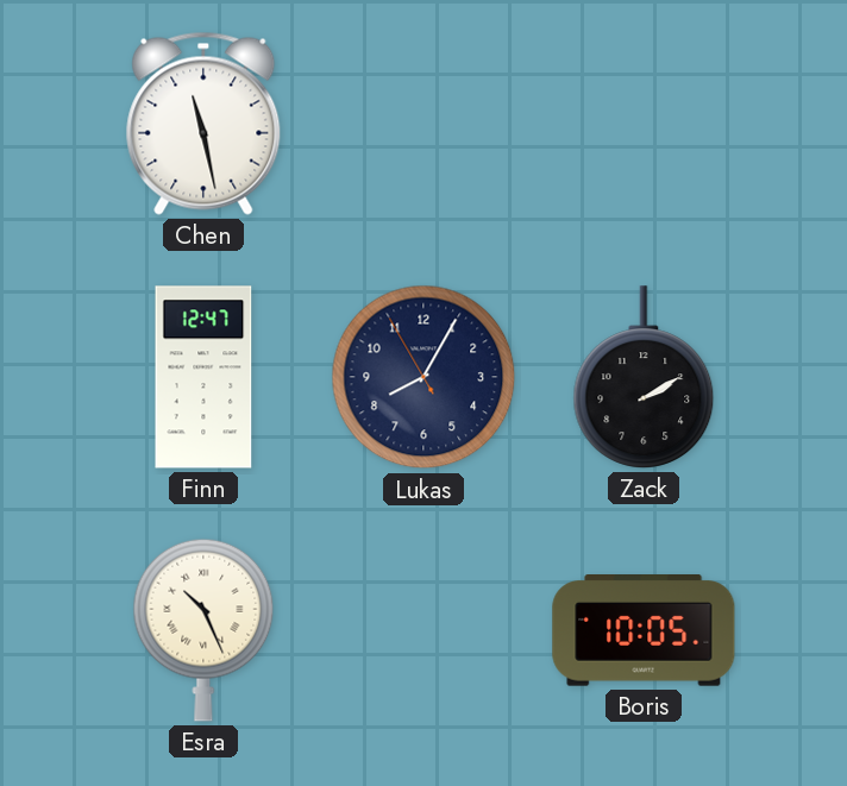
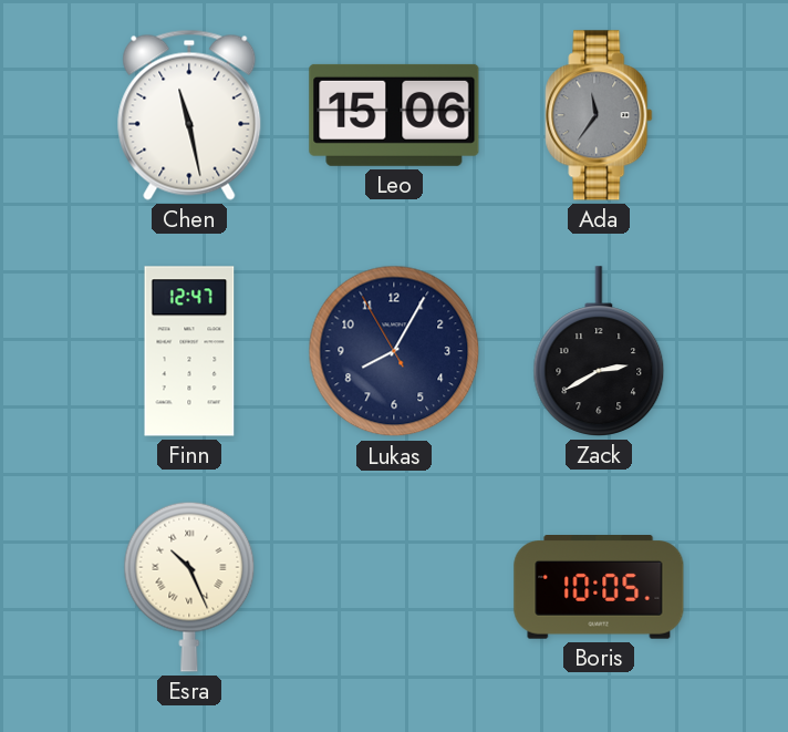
Leo: none -> 15:06 (394, 115)
Ada: none -> 11:36 (599, 115)
Zack: 2:10 -> 2:40 (599, 351)
